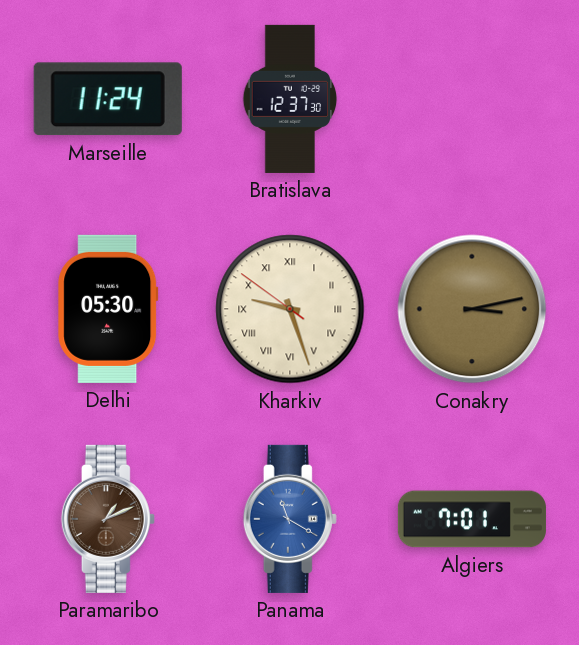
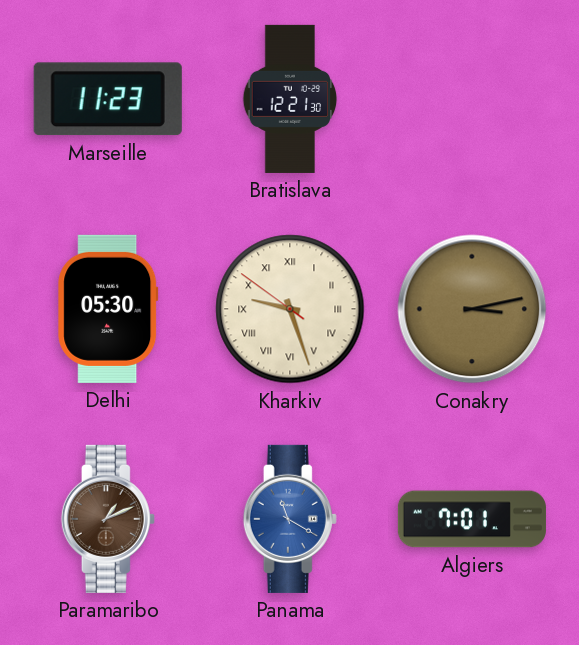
Marseille: 11:24 -> 11:23 (108, 99)
Bratislava: 12:37 -> 12:21 (290, 99)
